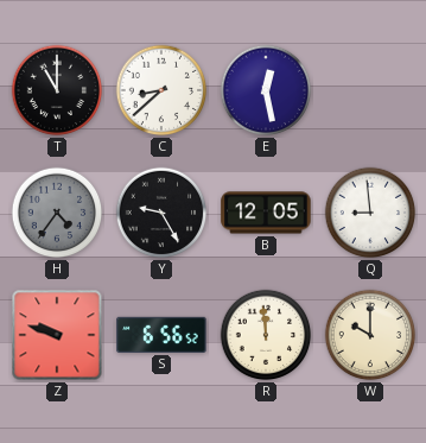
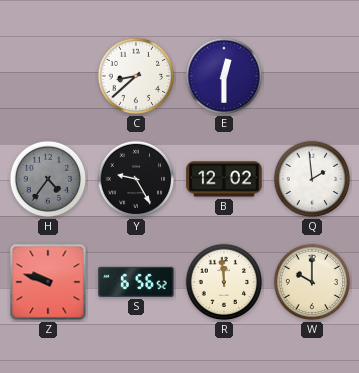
T: 11:00 -> none (57, 90)
E: 12:28 -> 12:30 (224, 76)
B: 12:05 -> 12:02 (224, 179)
Q: 8:59 -> 1:59 (312, 179)
